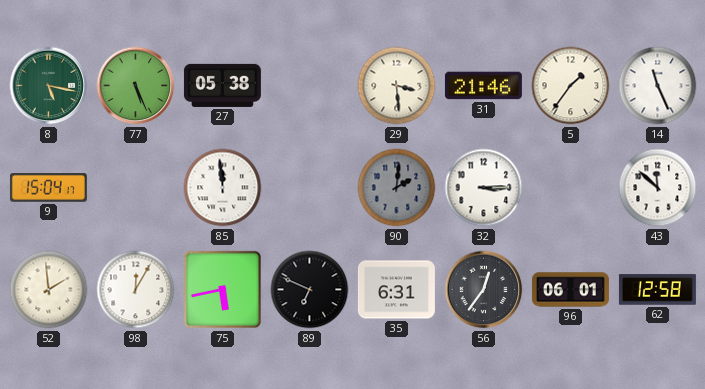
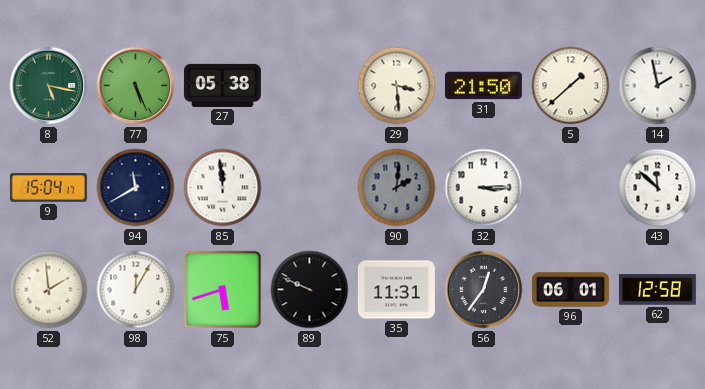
31: 21:46 -> 21:50 (483, 86)
5: 1:36 -> 1:38 (571, 86)
14: 11:26 -> 1:58 (658, 86)
94: none -> 11:40 (136, 188)
75: 5:43 -> 5:42 (223, 290)
89: 6:49 -> 9:49 (310, 290)
35: 6:31 -> 11:31 (396, 290)
